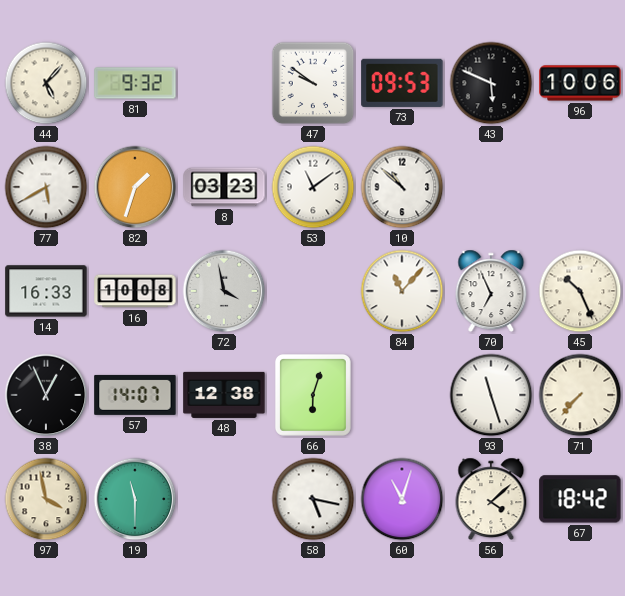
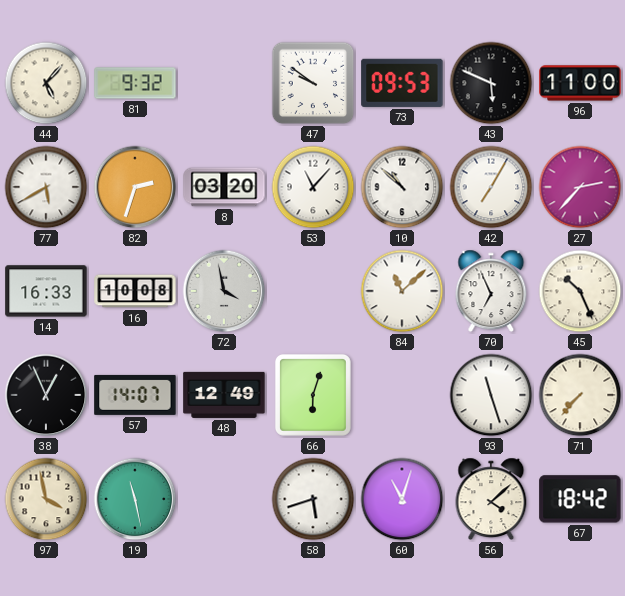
96: 10:06 -> 11:00 (580, 83)
82: 1:33 -> 2:33 (135, 187)
8: 03:23 -> 03:20 (224, 187)
53: 11:09 -> 11:07 (313, 187)
42: none -> 7:05 (491, 187)
27: none -> 2:37 (580, 187)
84: 11:07 -> 11:08 (402, 291)
48: 12:38 -> 12:49 (224, 395)
19: 11:30 -> 11:28 (135, 499)
58: 5:17 -> 5:42 (313, 499)
